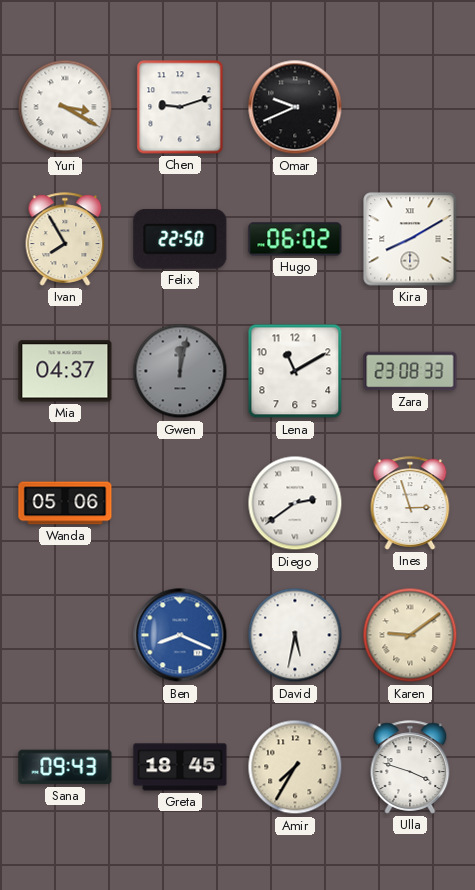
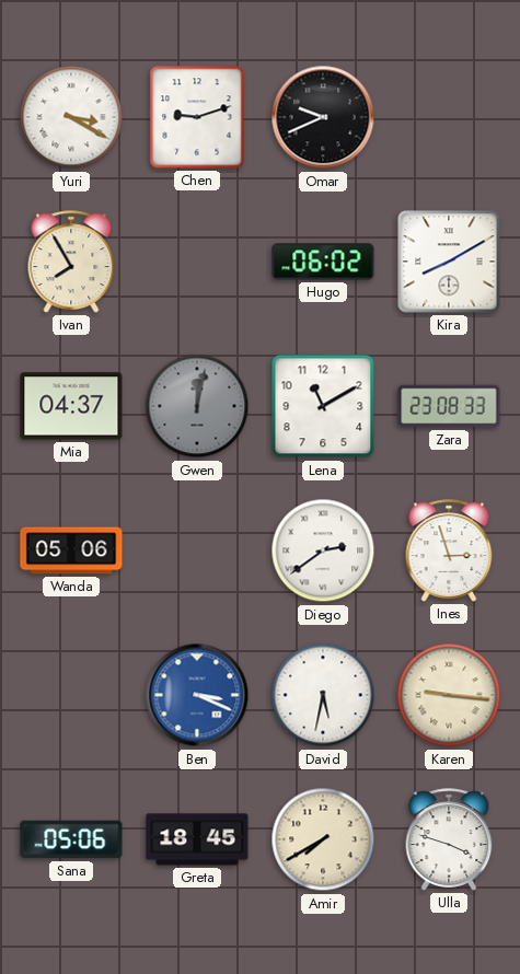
Felix: 22:50 -> none (180, 239)
Ben: 8:19 -> 3:19 (197, 695)
Karen: 9:09 -> 9:16 (449, 695)
Sana: 09:43 -> 05:06 (71, 839)
Amir: 7:35 -> 7:40 (323, 839)
